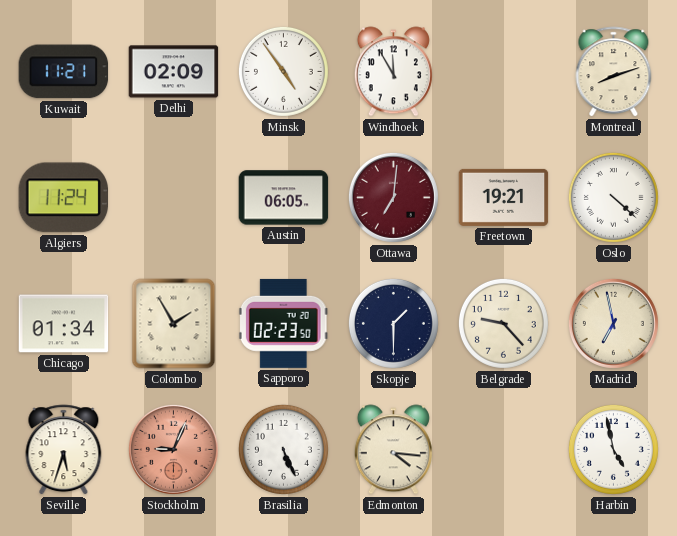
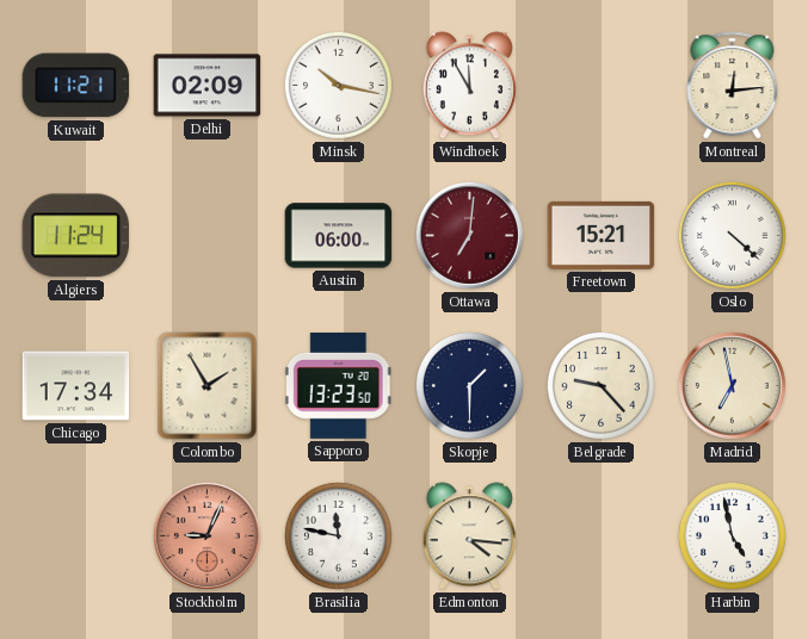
Minsk: 4:54 -> 10:17 (338, 85)
Montreal: 8:12 -> 12:14 (733, 86)
Austin: 06:05 -> 06:00 (339, 236)
Freetown: 19:21 -> 15:21 (602, 235)
Chicago: 01:34 -> 17:34 (76, 386)
Sapporo: 02:23 -> 13:23 (338, 385)
Seville: 5:33 -> none (64, 450)
Brasilia: 5:26 -> 11:47 (338, 535)
